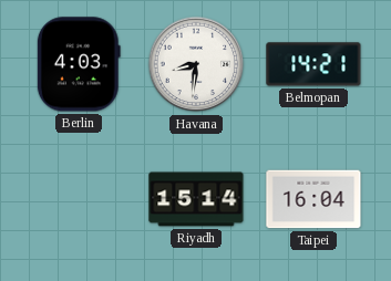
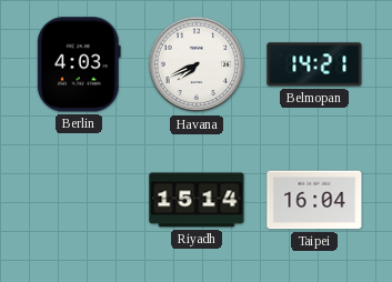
Havana: 8:31 -> 7:41 (197, 64)
